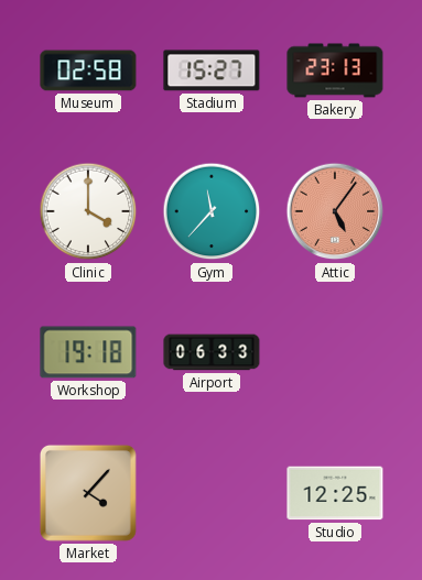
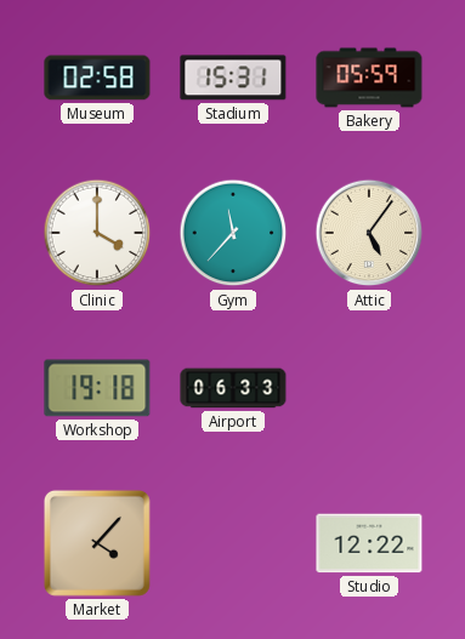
Stadium: 15:27 -> 15:31 (233, 78)
Bakery: 23:13 -> 05:59 (369, 78)
Attic dial: salmon -> cream (369, 233)
Studio: 12:25 -> 12:22 (369, 543)
